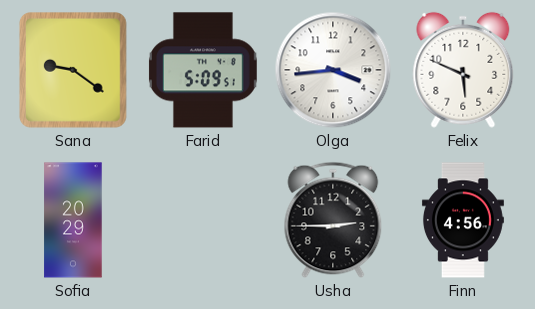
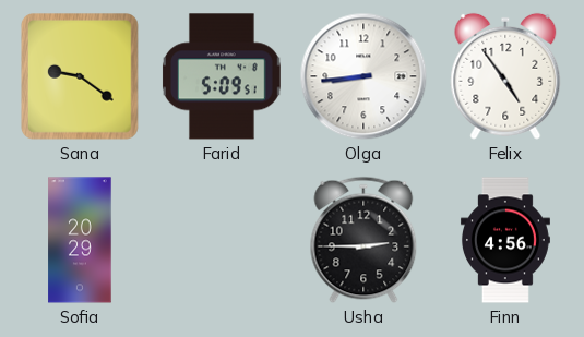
Olga: 3:44 -> 8:44 (363, 76)
Felix: 5:49 -> 4:54 (505, 76)
